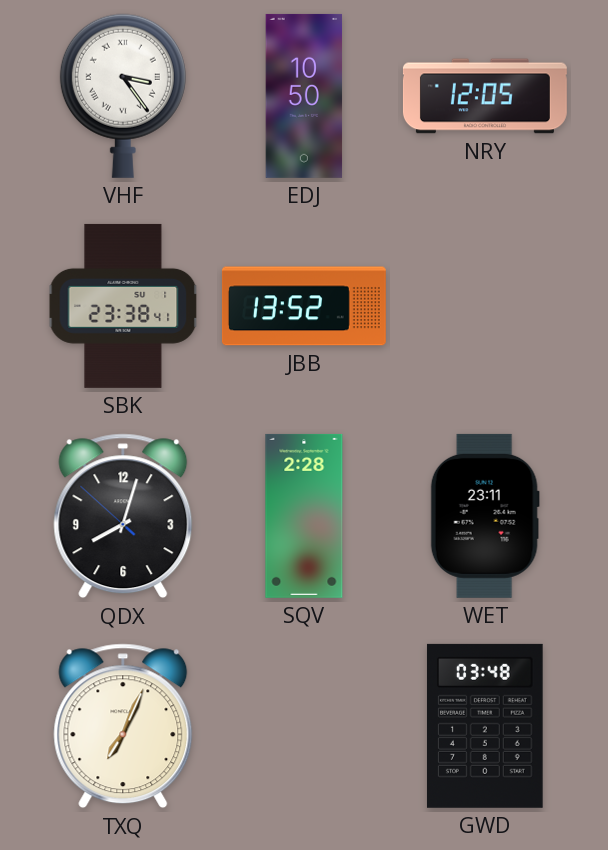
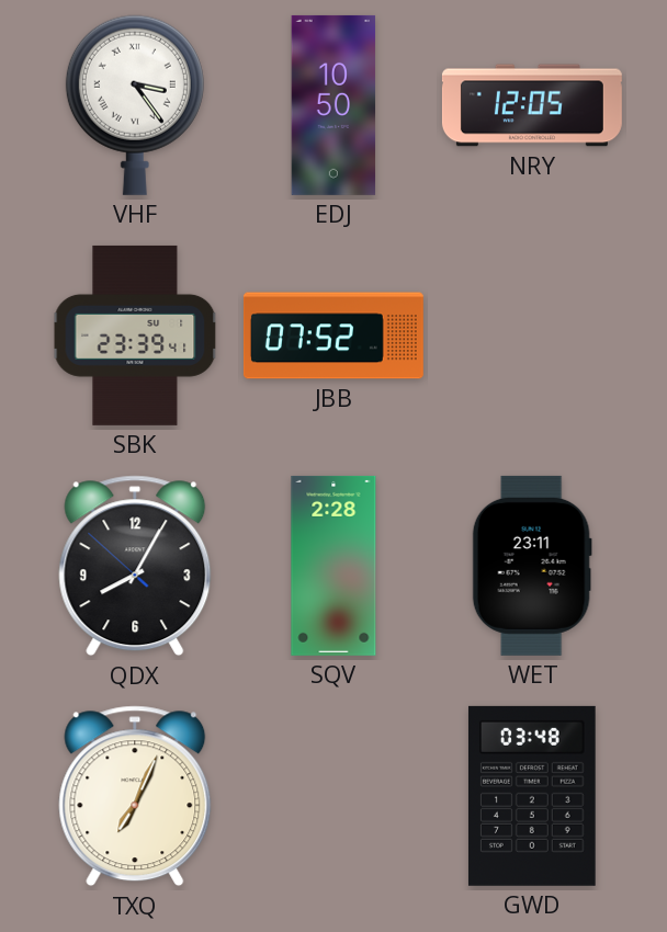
SBK: 23:38 -> 23:39 (135, 336)
JBB: 13:52 -> 07:52 (333, 336)
QDX: 8:02 -> 8:04 (135, 566)
